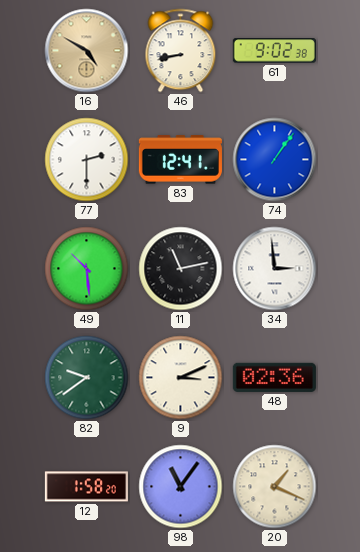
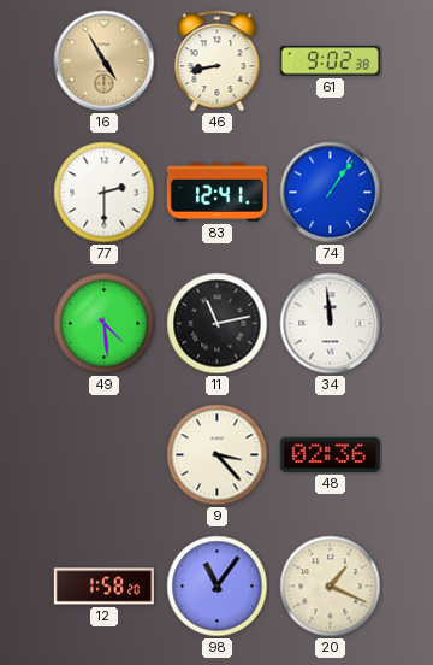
16: 4:50 -> 4:55 (105, 61)
49: 10:29 -> 4:29 (105, 324)
34: 2:59 -> 11:59 (331, 324)
82: 9:39 -> none (87, 378)
9: 3:11 -> 3:23 (218, 455)
